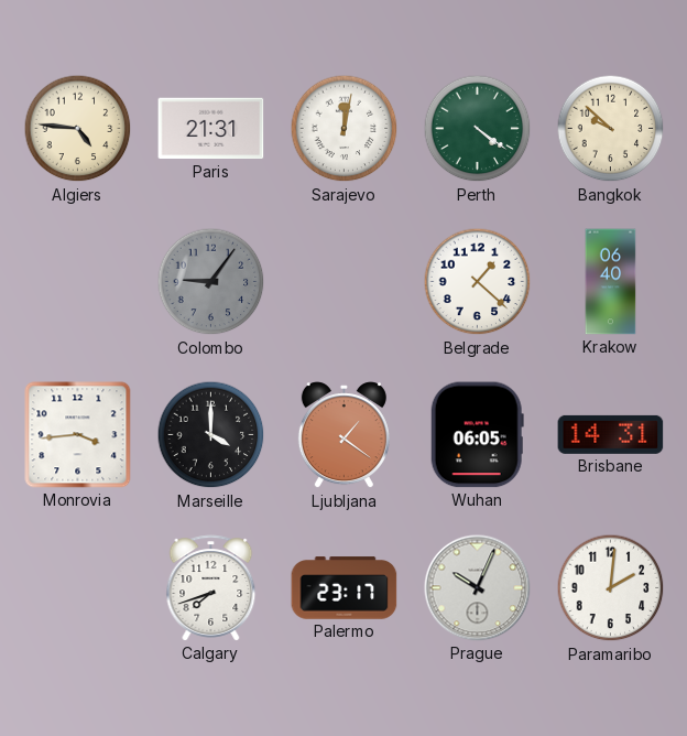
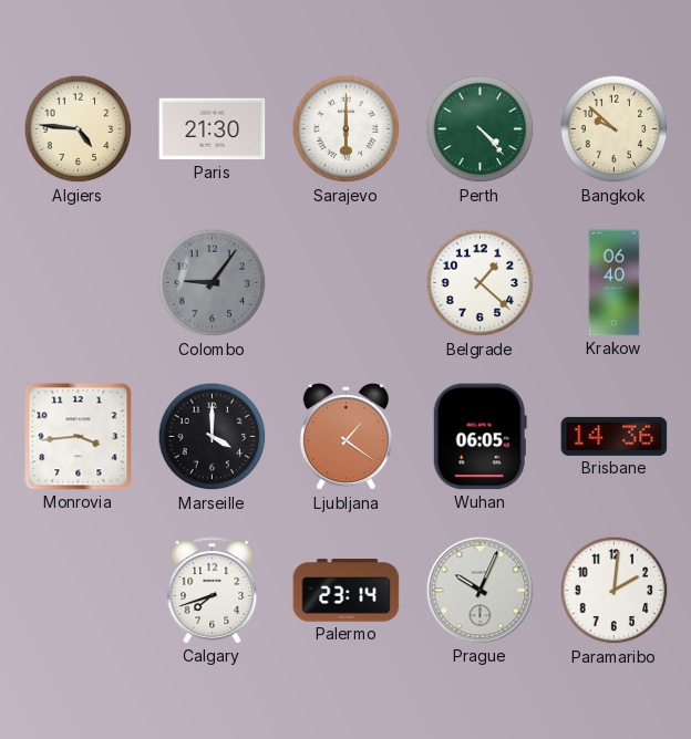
Paris: 21:31 -> 21:30 (213, 129)
Sarajevo: 12:02 -> 6:00 (347, 129)
Perth: 4:21 -> 4:23 (481, 129)
Brisbane: 14:31 -> 14:36 (615, 436)
Palermo: 23:17 -> 23:14 (347, 591)
